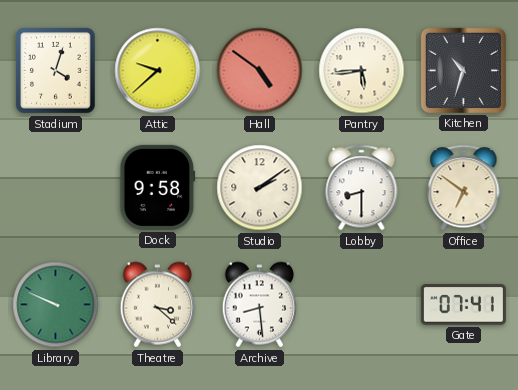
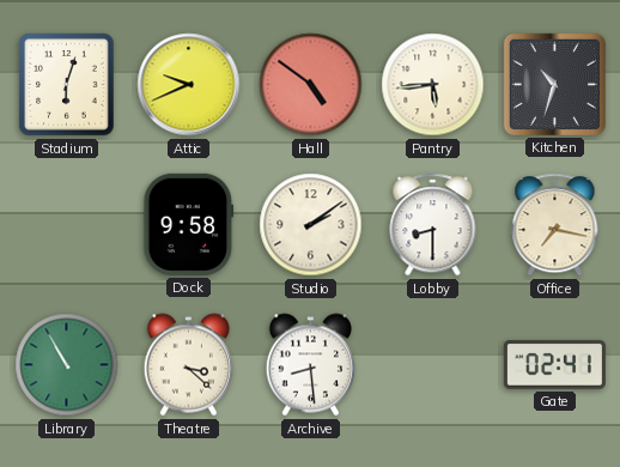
Stadium: 4:03 -> 6:03 (67, 85)
Attic: 9:38 -> 9:41 (189, 85)
Office: 6:51 -> 7:17 (555, 225)
Library: 9:49 -> 10:55 (67, 365)
Gate: 07:41 -> 02:41 (554, 365)
